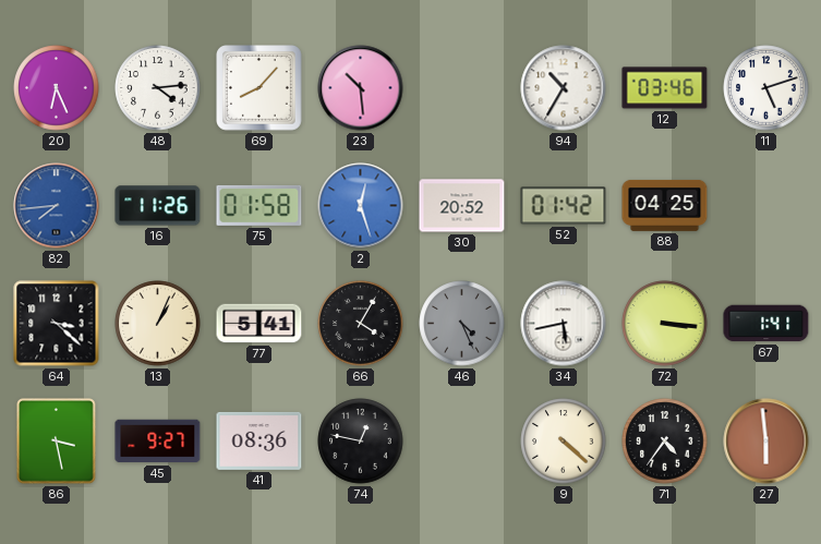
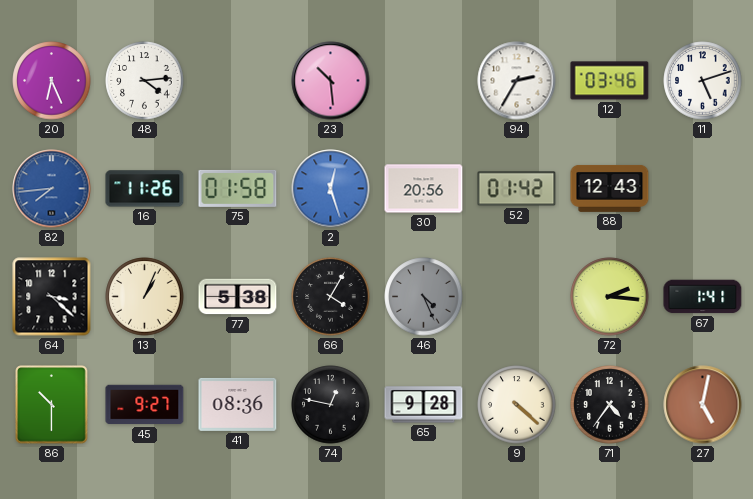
69: 8:07 -> none (259, 88)
94: 10:35 -> 2:35 (517, 81)
30: 20:52 -> 20:56 (424, 189)
88: 04:25 -> 12:43 (610, 188)
77: 5:41 -> 5:38 (238, 297)
34: 5:43 -> none (564, 324)
72: 3:16 -> 2:16 (610, 297)
86: 3:28 -> 10:30 (52, 405)
65: none -> 9:28 (424, 405)
27: 5:59 -> 5:02 (703, 405)
